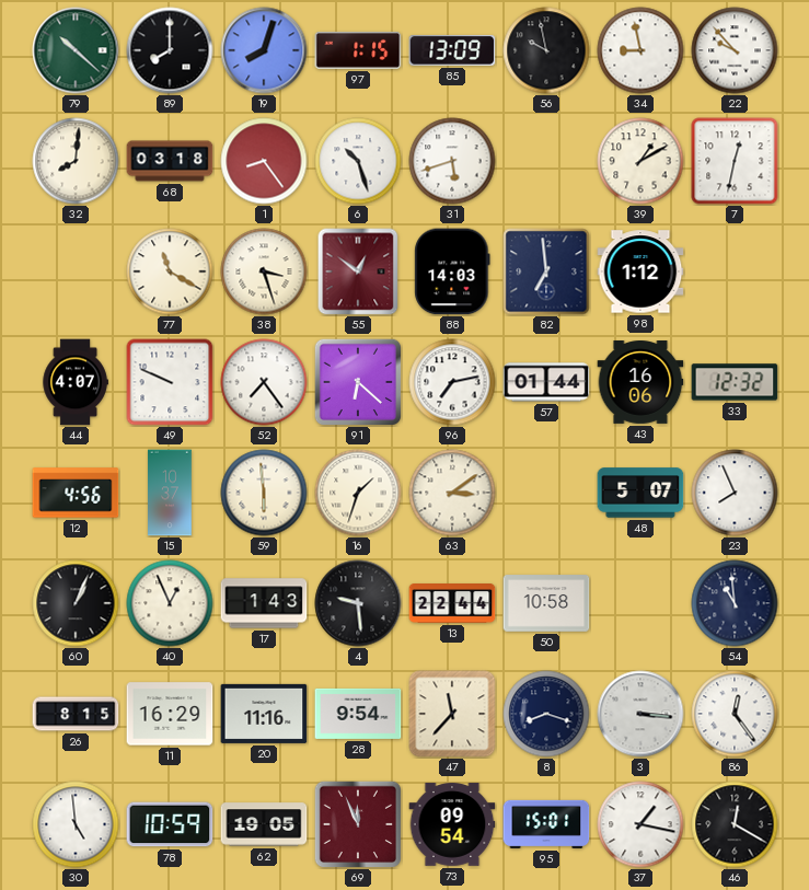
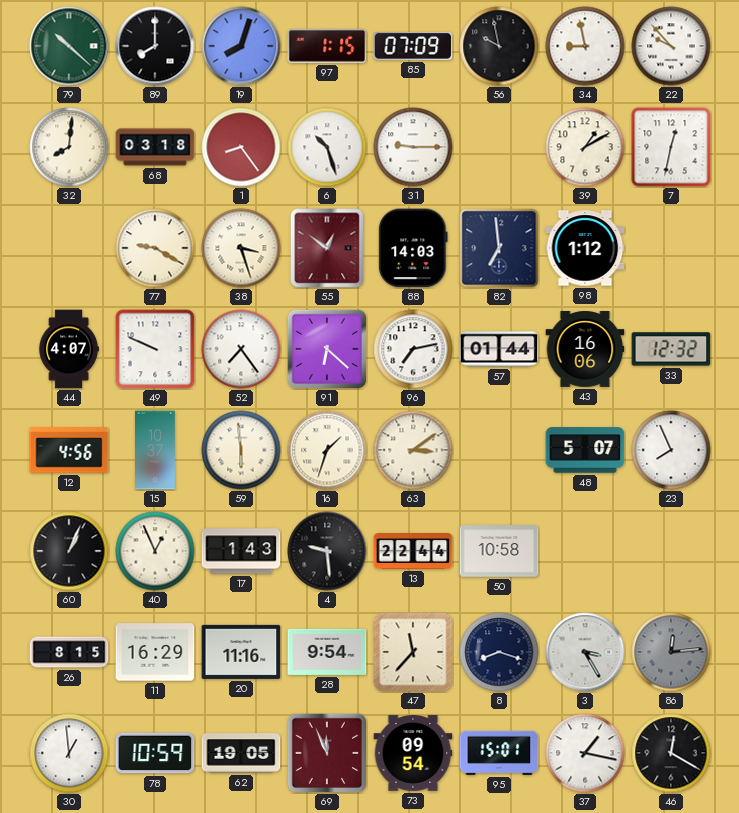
85: 13:09 -> 07:09 (413, 46)
31: 5:42 -> 9:15 (413, 147)
77: 11:20 -> 9:20 (155, 248)
54: 10:59 -> none (735, 603)
3: 3:16 -> 3:25 (585, 652)
86: 12:24 -> 12:14 (671, 652)
86 dial: white -> grey (671, 652)
30: 4:59 -> 12:59 (69, 753)
